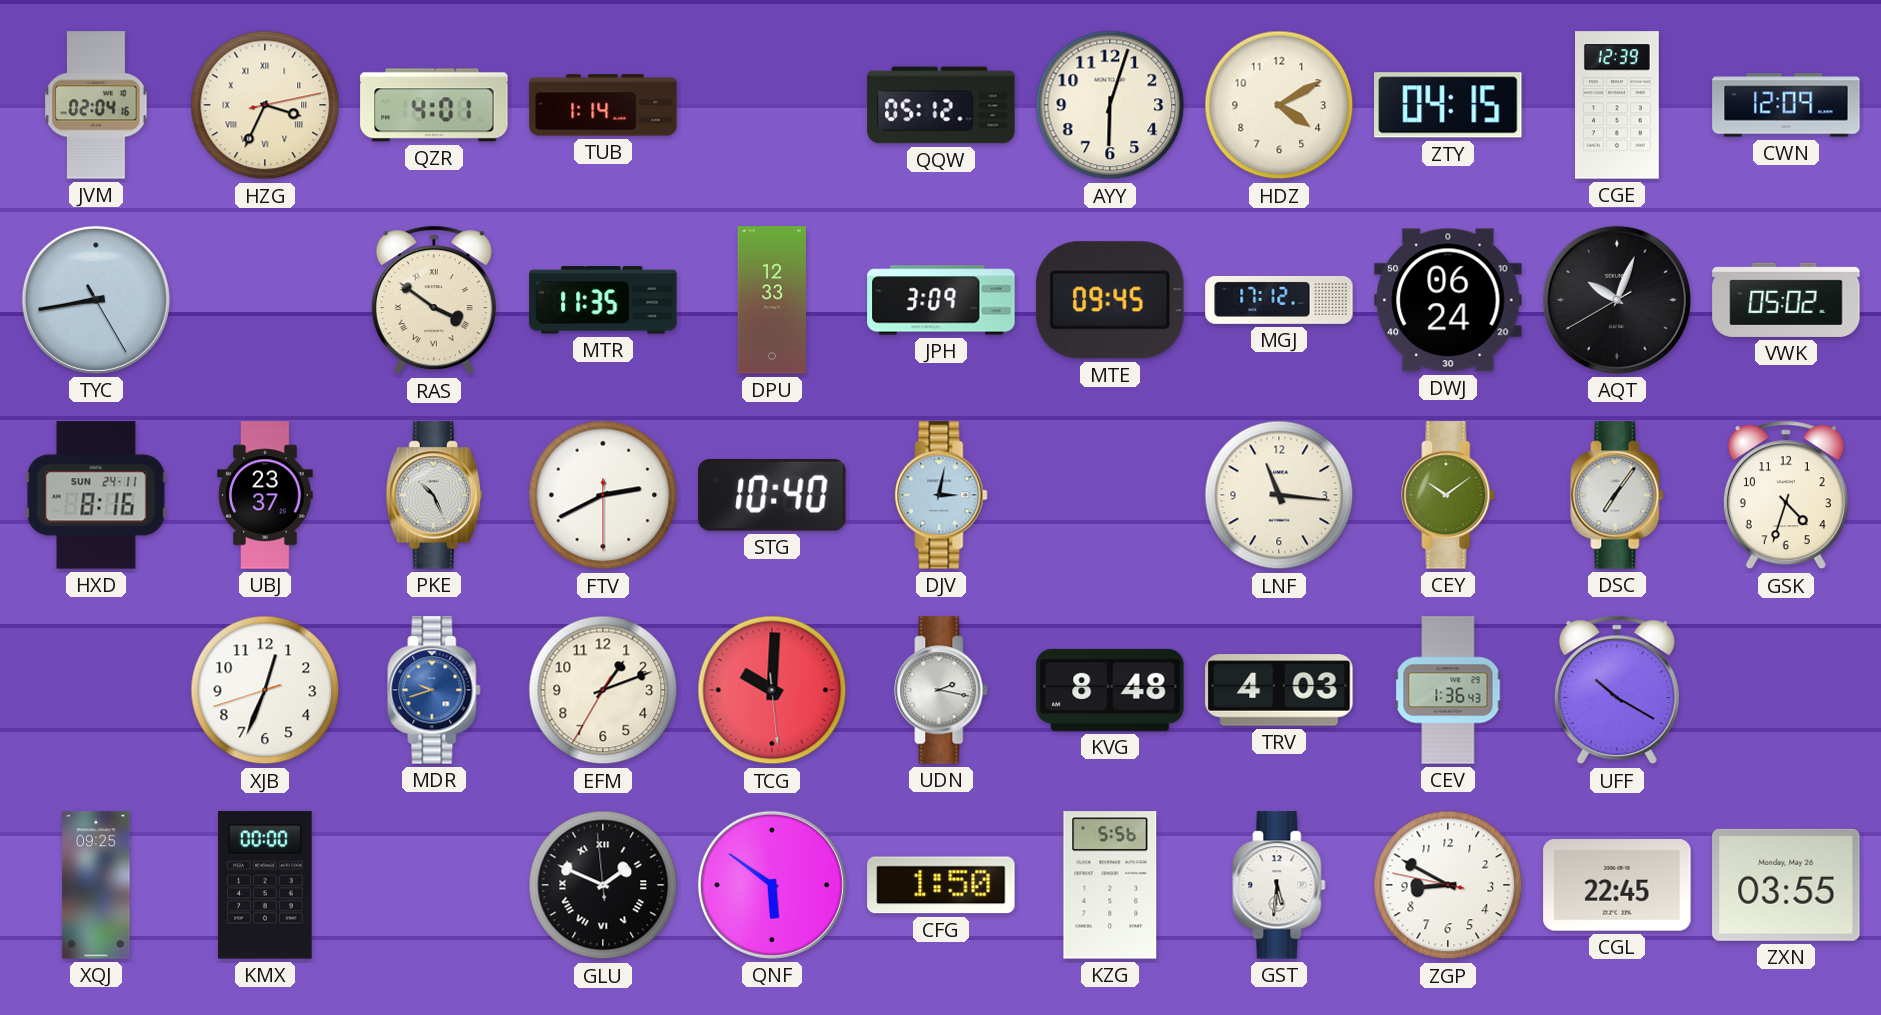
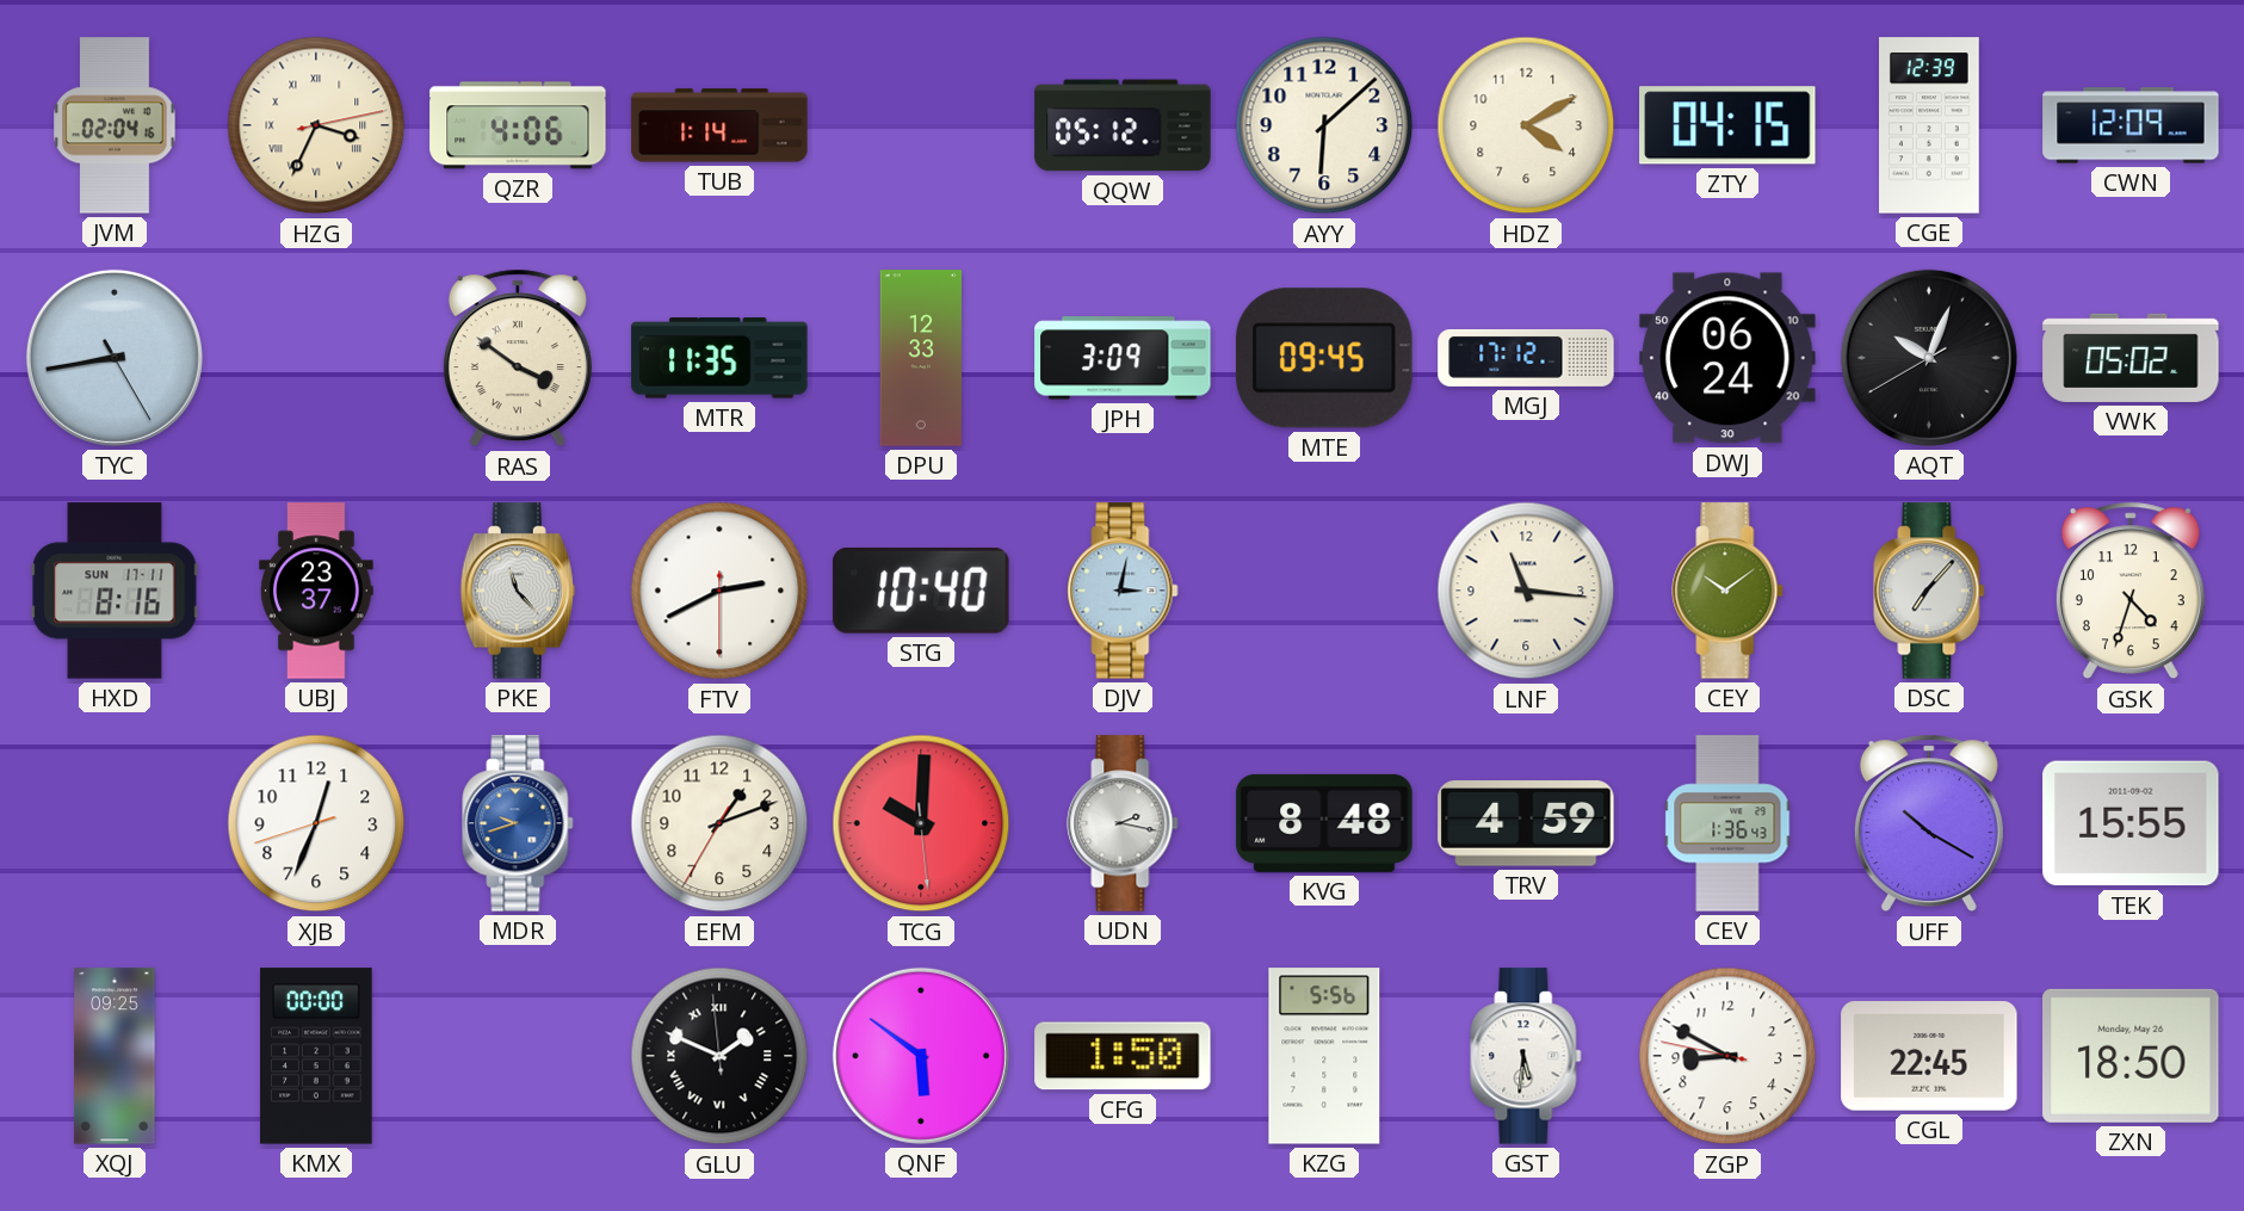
QZR: 4:01 -> 4:06 (518, 125)
AYY: 6:03 -> 6:08 (1324, 125)
HXD date: SUN 24-11 -> SUN 17-11 (115, 591)
PKE: 10:26 -> 11:23 (518, 591)
DSC: 7:06 -> 7:07 (1929, 591)
TRV: 4:03 -> 4:59 (1526, 823)
TEK: none -> 15:55 (2131, 823)
ZXN: 03:55 -> 18:50 (2131, 1056)
